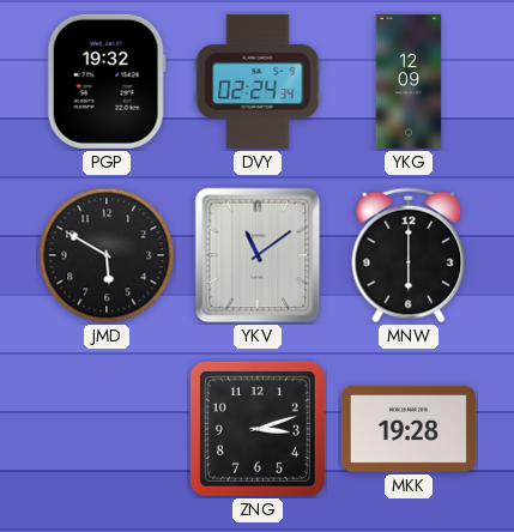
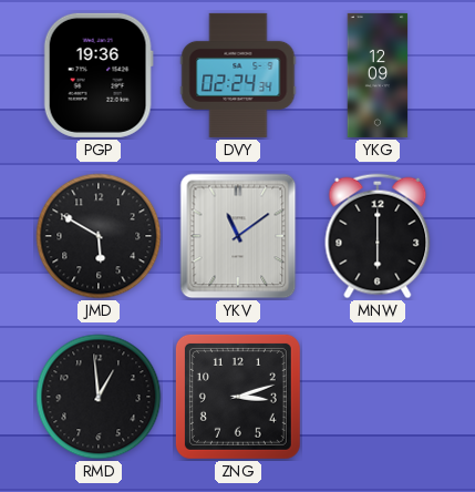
PGP: 19:32 -> 19:36 (99, 75)
RMD: none -> 12:59 (99, 397)
MKK: 19:28 -> none (409, 429)
